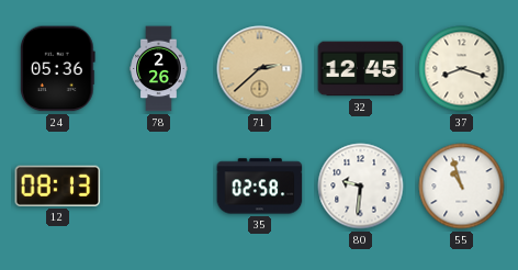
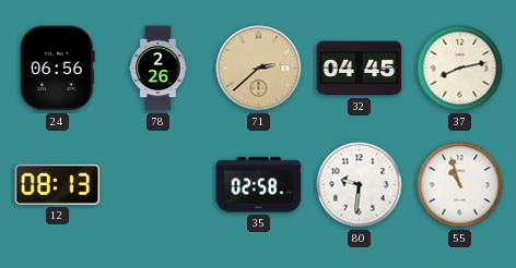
24: 05:36 -> 06:56 (58, 69)
32: 12:45 -> 04:45 (360, 69)
37: 8:18 -> 8:13 (460, 69)
